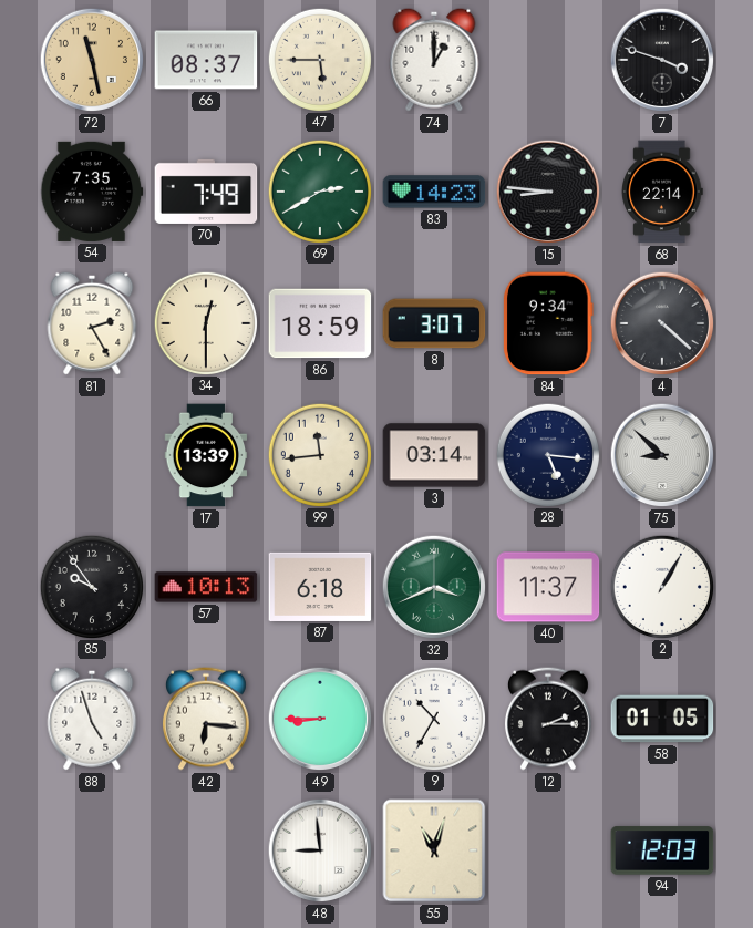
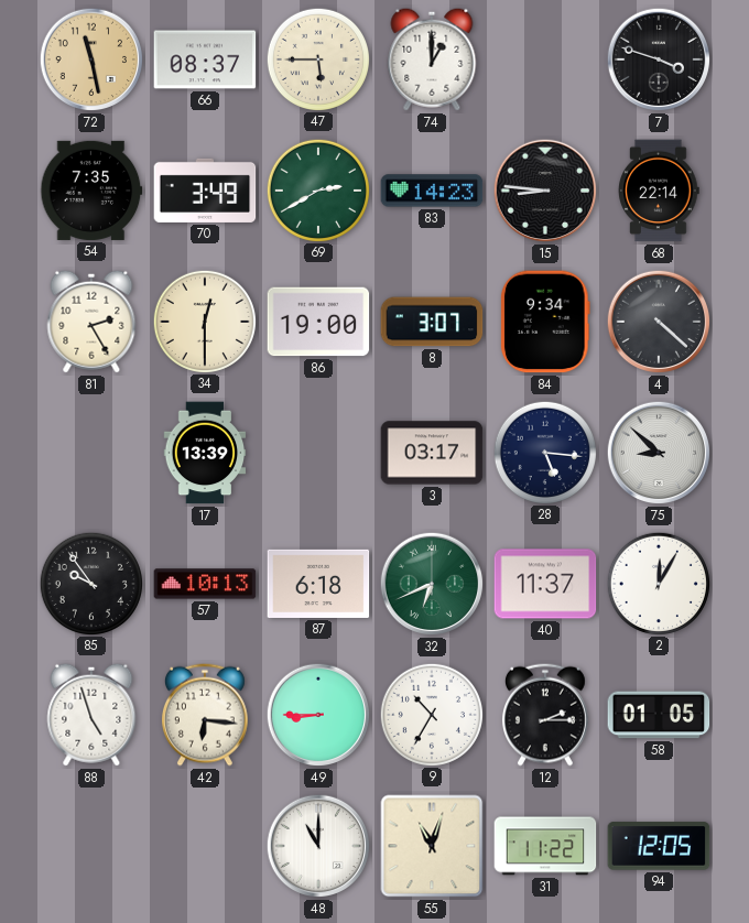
70: 7:49 -> 3:49 (205, 191)
86: 18:59 -> 19:00 (318, 322)
99: 11:44 -> none (319, 454)
3: 03:14 -> 03:17 (432, 453)
32: 3:41 -> 6:41 (432, 584)
2: 1:05 -> 12:05 (658, 583)
48: 8:59 -> 11:00 (318, 846)
31: none -> 11:22 (545, 846)
94: 12:03 -> 12:05 (659, 846)
